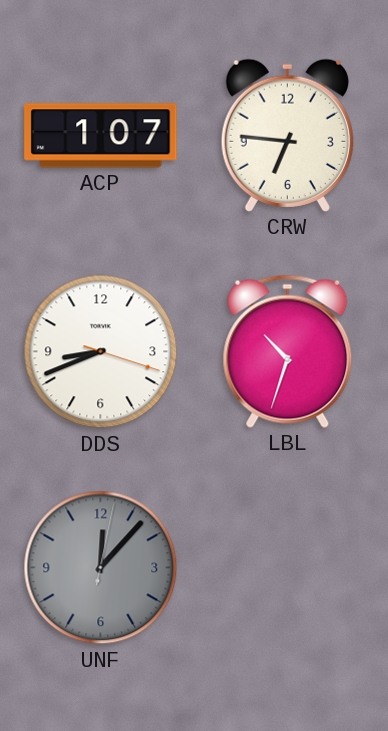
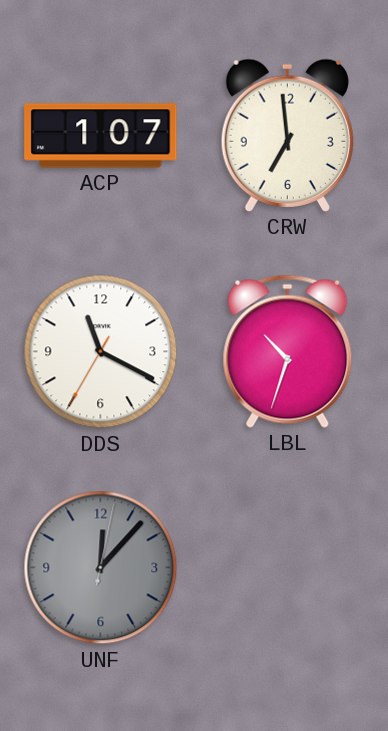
CRW: 6:46 -> 6:59 (287, 135)
DDS: 8:41 -> 11:19 (101, 352)
